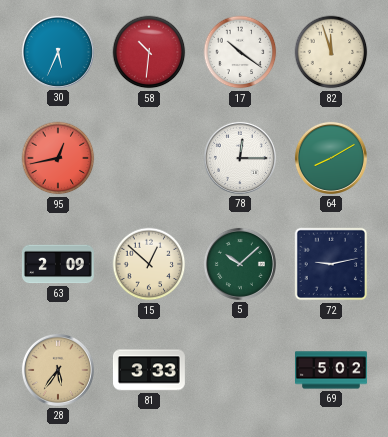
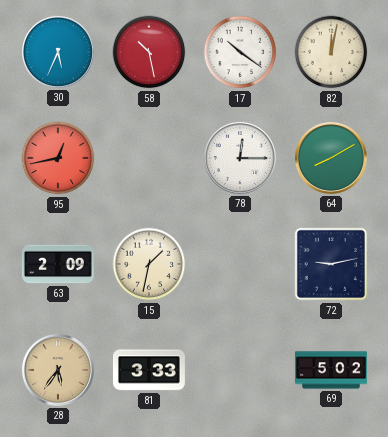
58: 10:31 -> 10:28 (149, 52)
82: 11:57 -> 12:02 (331, 52)
15: 12:52 -> 1:32 (149, 264)
5: 10:08 -> none (240, 264)
